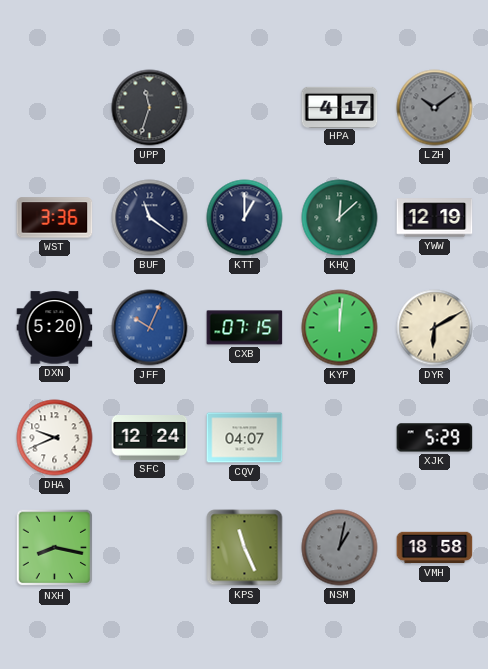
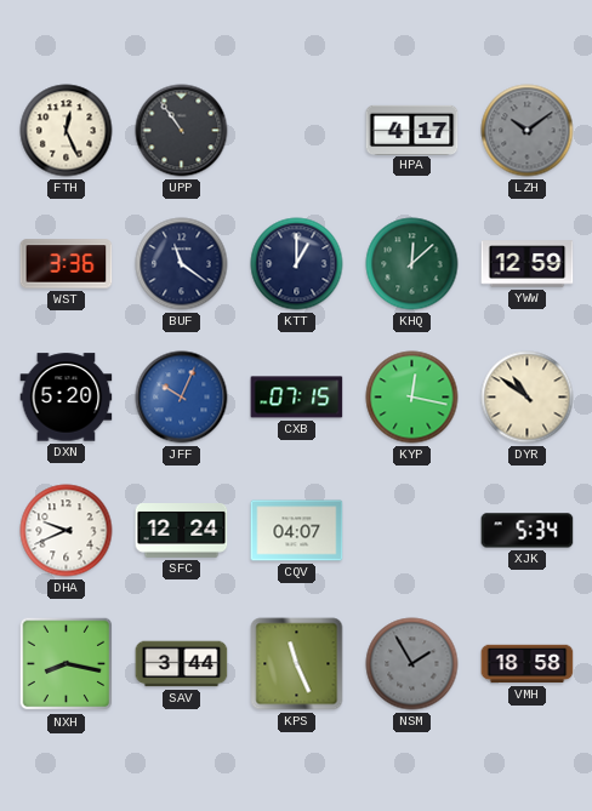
FTH: none -> 12:26 (67, 131)
UPP: 11:33 -> 10:54 (182, 131)
YWW: 12:19 -> 12:59 (528, 264)
KYP: 12:01 -> 12:17 (412, 398)
DYR: 6:10 -> 10:51 (528, 398)
XJK: 5:29 -> 5:34 (528, 531)
SAV: none -> 3:44 (182, 664)
NSM: 1:02 -> 1:55 (412, 664)
